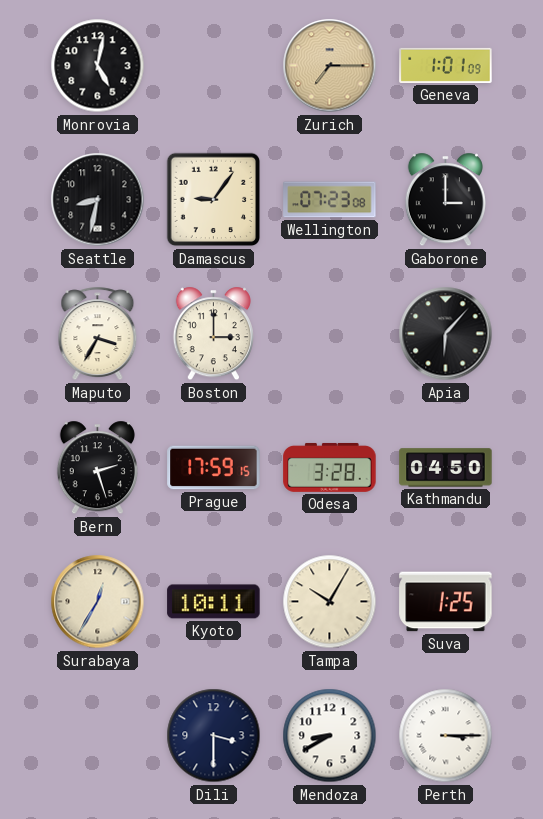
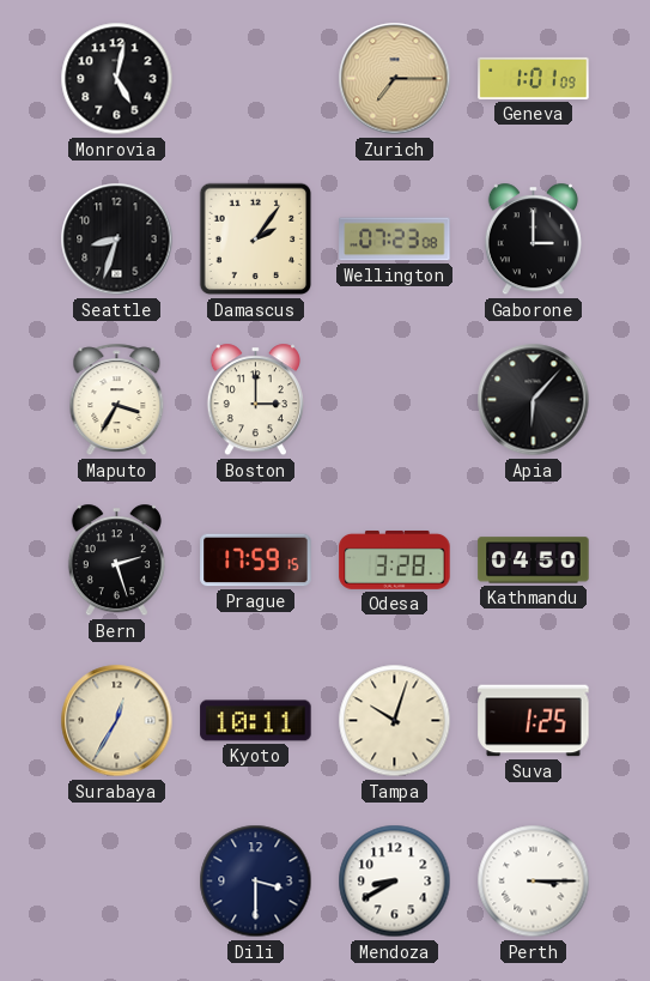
Seattle: 8:32 -> 8:33 (117, 240)
Damascus: 9:06 -> 2:06 (256, 240)
Tampa: 10:05 -> 10:03 (395, 721)
